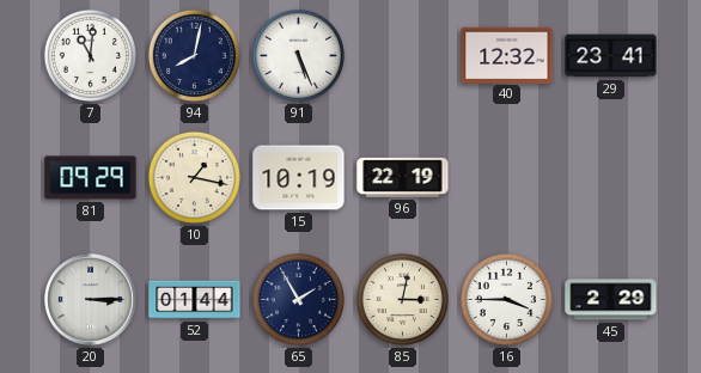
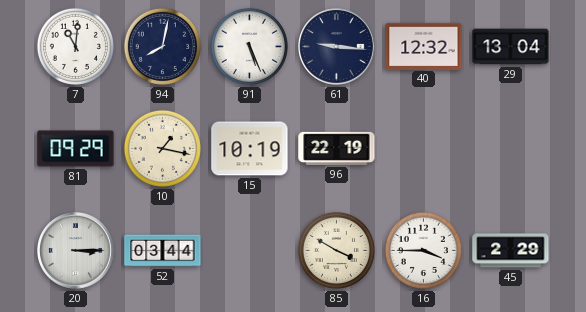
61: none -> 9:16 (337, 47)
29: 23:41 -> 13:04 (511, 47)
52: 01:44 -> 03:44 (163, 251)
65: 1:55 -> none (298, 299)
85: 3:02 -> 3:50 (336, 250)
